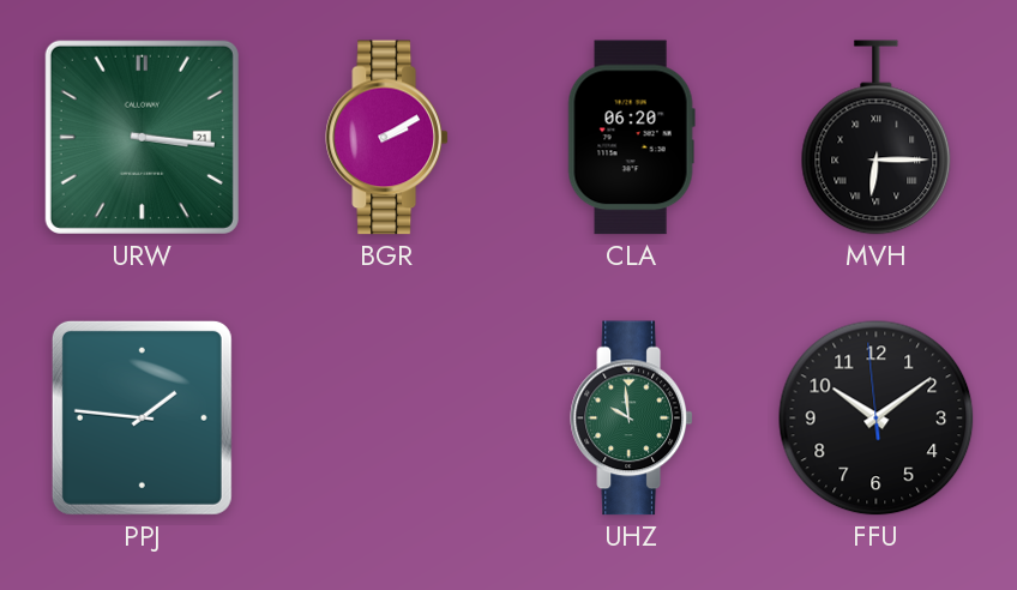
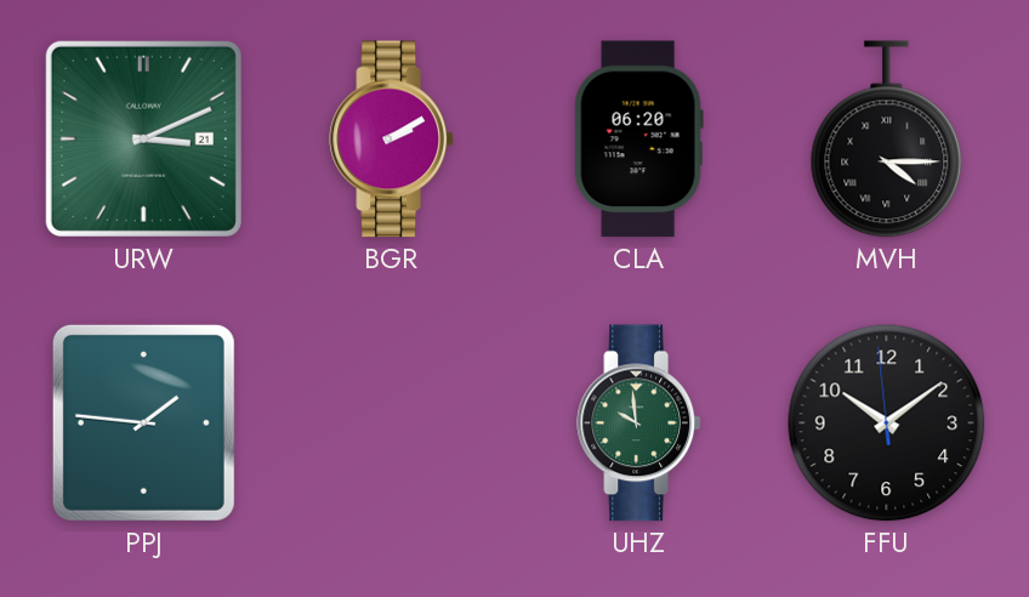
URW: 3:16 -> 3:11 (143, 138)
MVH: 6:15 -> 4:15 (887, 140)
